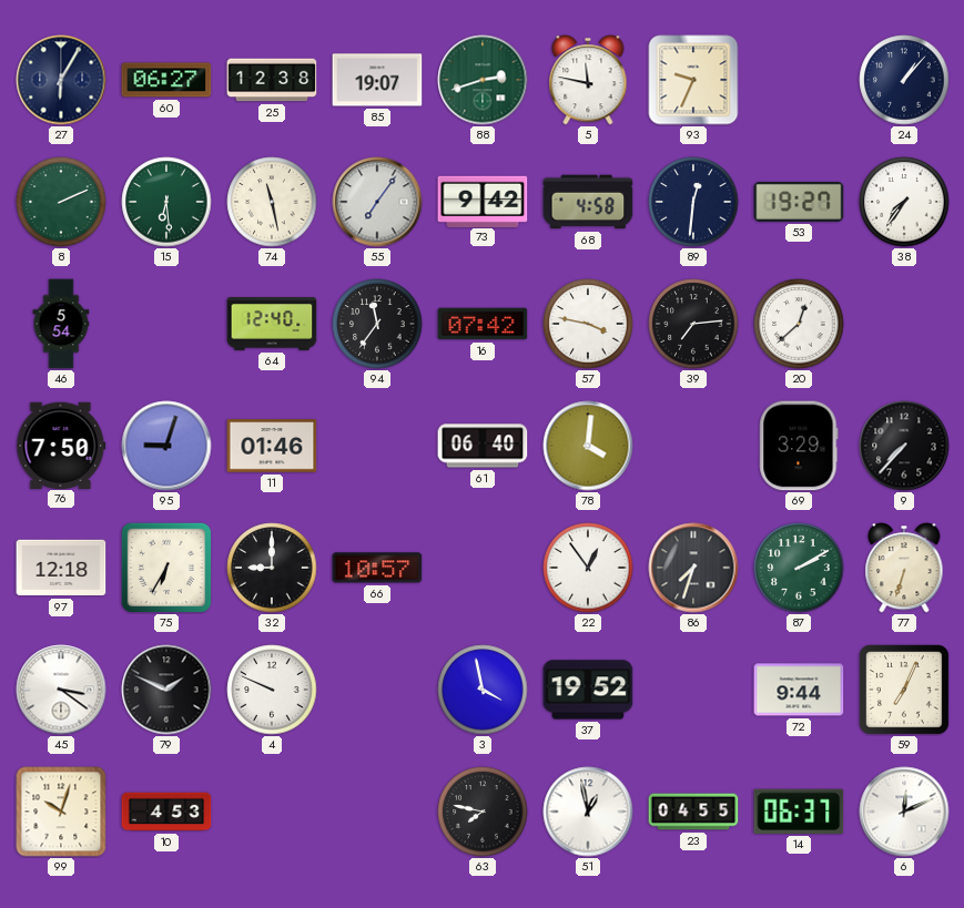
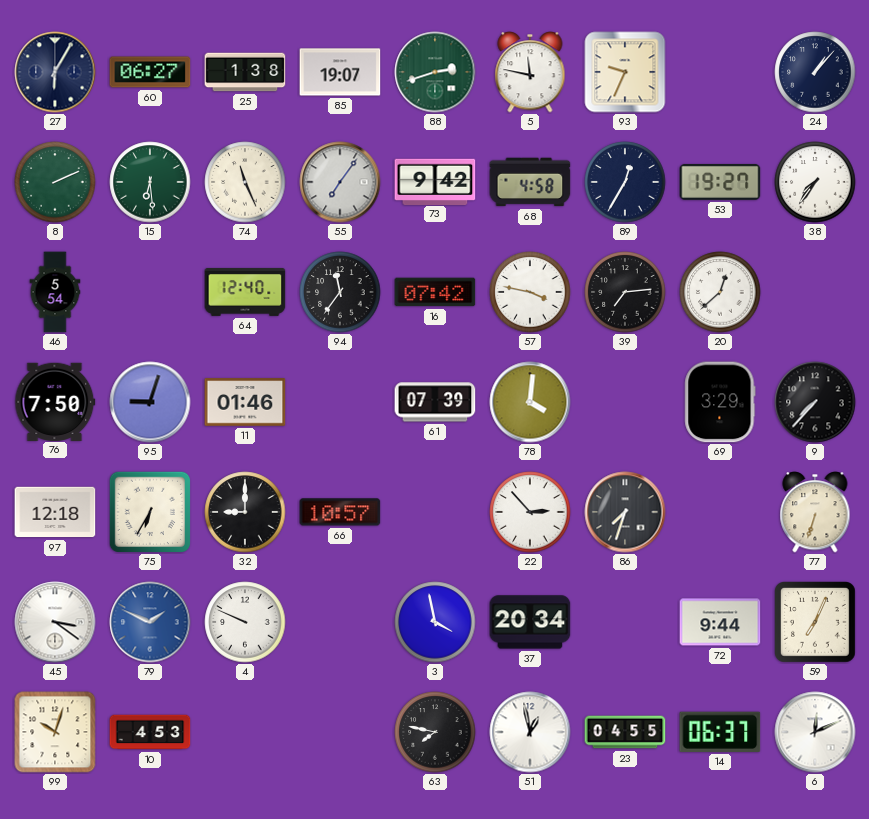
25: 12:38 -> 1:38 (245, 72)
74: 11:28 -> 11:26 (245, 182)
89: 12:31 -> 12:35 (625, 182)
61: 06:40 -> 07:39 (435, 402)
22: 12:54 -> 2:53 (530, 512)
87: 2:10 -> none (799, 568)
79 dial: black -> blue (150, 622)
37: 19:52 -> 20:34 (530, 622)
